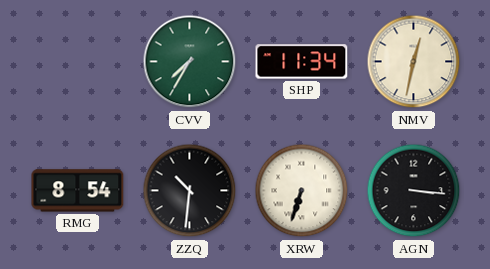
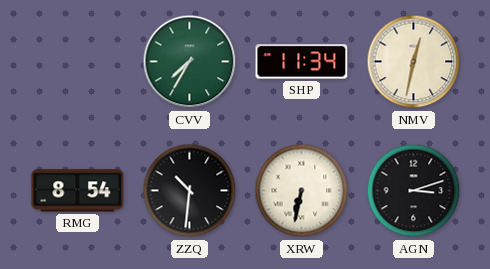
XRW: 6:33 -> 6:32 (302, 191)
AGN: 3:16 -> 3:12 (414, 191)
